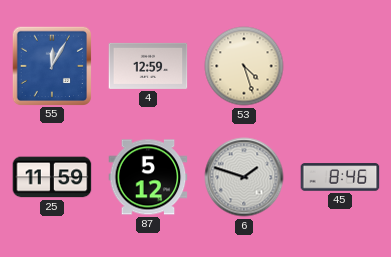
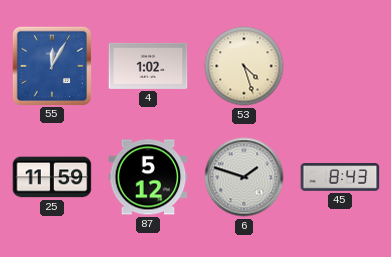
4: 12:59 -> 1:02 (148, 66)
45: 8:46 -> 8:43 (340, 177)
